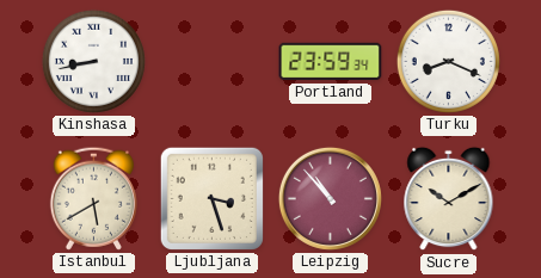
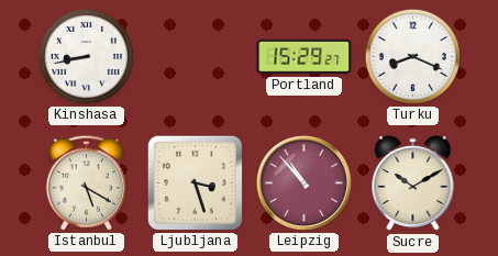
Portland: 23:59 -> 15:29 (305, 57)
Istanbul: 5:40 -> 5:20 (86, 182)
